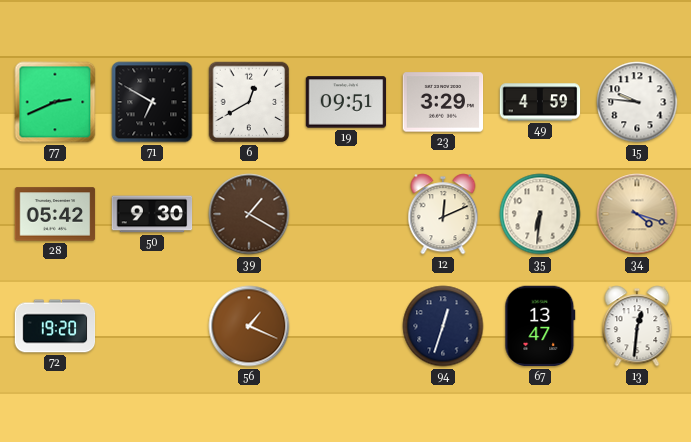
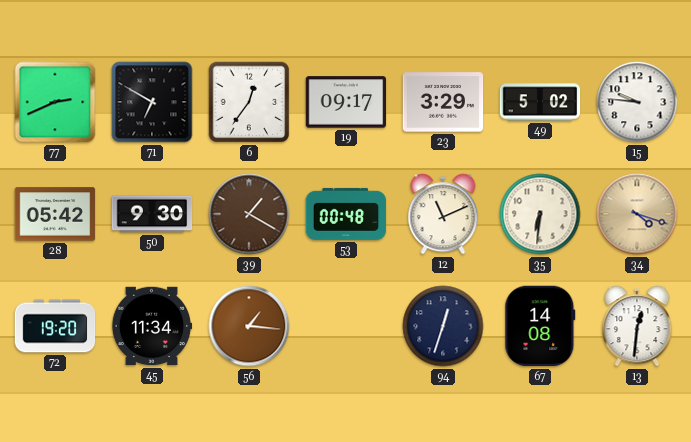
6: 12:40 -> 12:36 (249, 102)
19: 09:51 -> 09:17 (346, 102)
49: 4:59 -> 5:02 (540, 102)
53: none -> 00:48 (346, 214)
12: 12:11 -> 11:11 (443, 214)
45: none -> 11:34 (152, 326)
56: 1:19 -> 1:16 (249, 326)
67: 13:47 -> 14:08 (540, 326)
